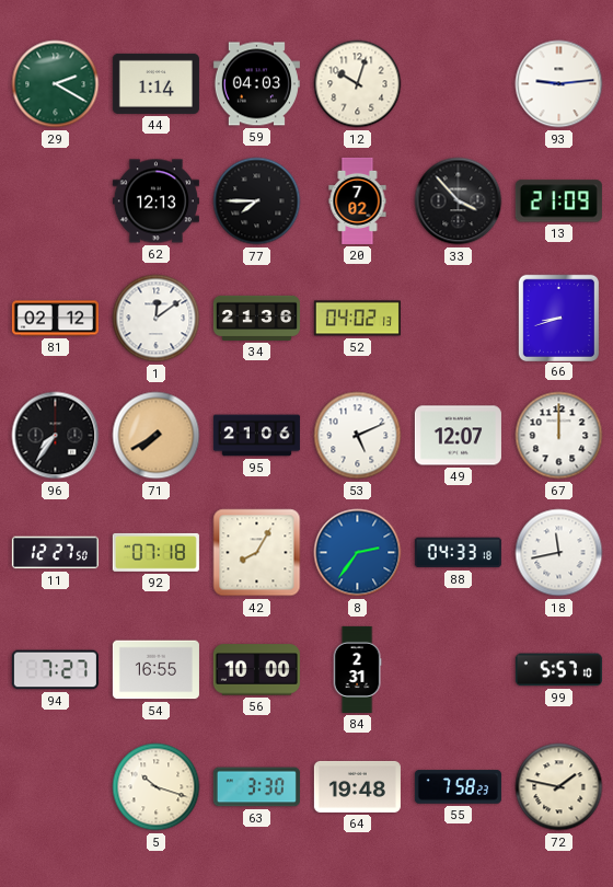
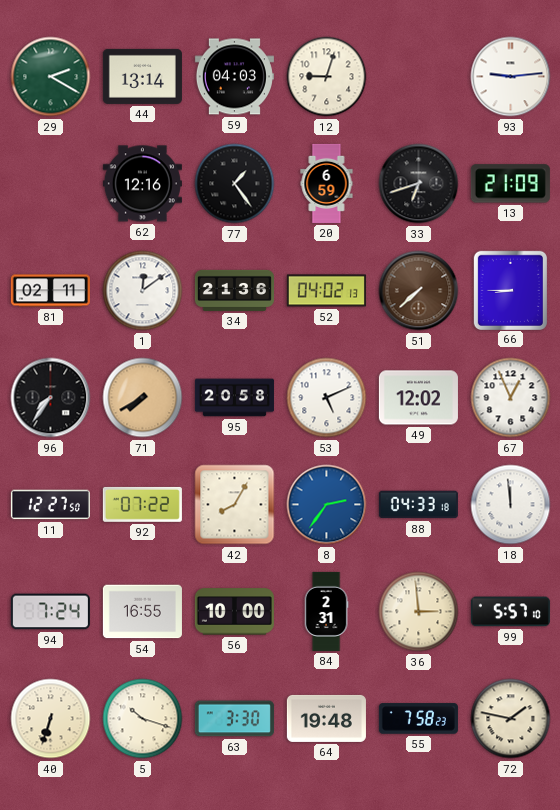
44: 1:14 -> 13:14 (142, 76)
12: 10:03 -> 9:03 (327, 77)
62: 12:13 -> 12:16 (142, 184)
77: 7:45 -> 1:24 (235, 184)
20: 7:02 -> 6:59 (327, 183)
33: 3:53 -> 6:42 (419, 184)
81: 02:12 -> 02:11 (50, 291)
51: none -> 7:38 (419, 291)
66: 8:42 -> 8:45 (510, 290)
95: 21:06 -> 20:58 (234, 398)
49: 12:07 -> 12:02 (418, 398)
67: 12:00 -> 12:56 (511, 398)
92: 07:18 -> 07:22 (142, 504)
18: 11:43 -> 11:59 (511, 505)
94: 7:27 -> 7:24 (50, 612)
36: none -> 2:59 (419, 612)
40: none -> 6:33 (51, 719)
